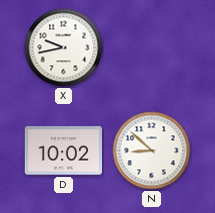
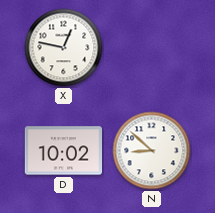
X: 9:43 -> 12:47 (64, 48)
